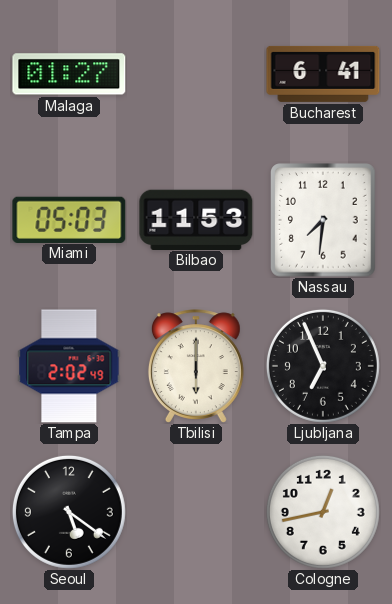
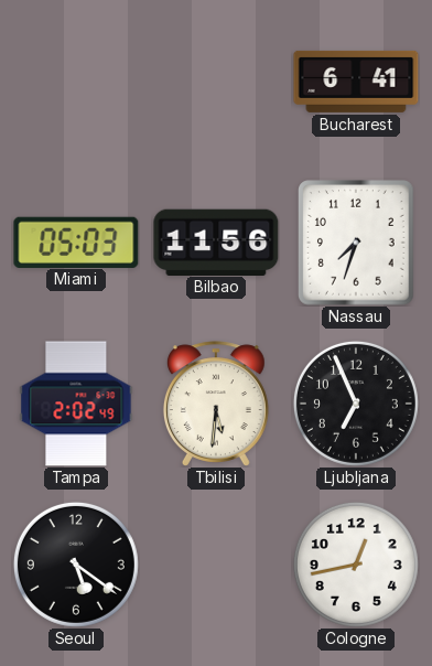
Malaga: 01:27 -> none (69, 74)
Bilbao: 11:53 -> 11:56 (216, 241)
Nassau: 7:31 -> 7:33 (357, 243)
Tbilisi: 6:00 -> 5:31 (216, 404)
